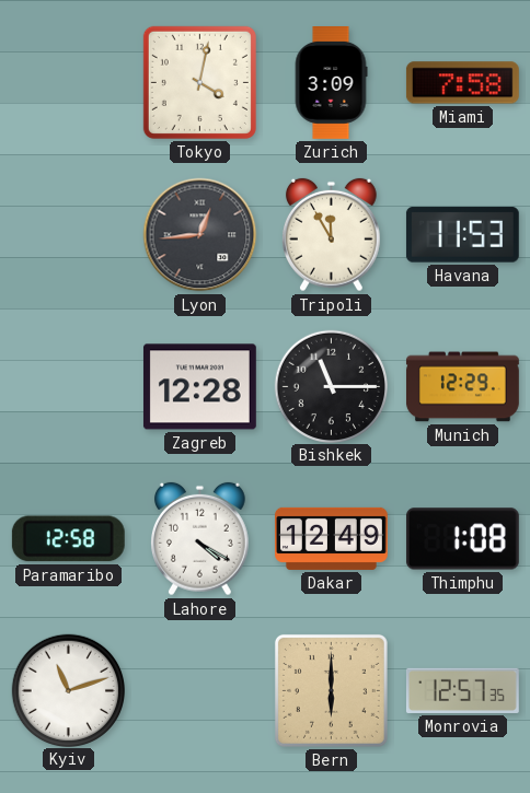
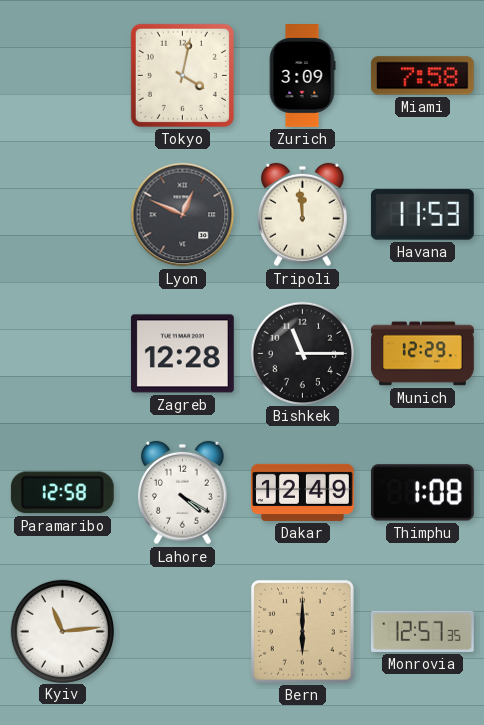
Lyon: 12:44 -> 12:49 (183, 215)
Tripoli: 11:55 -> 11:59 (303, 215)
Kyiv: 11:12 -> 11:14 (62, 631)
